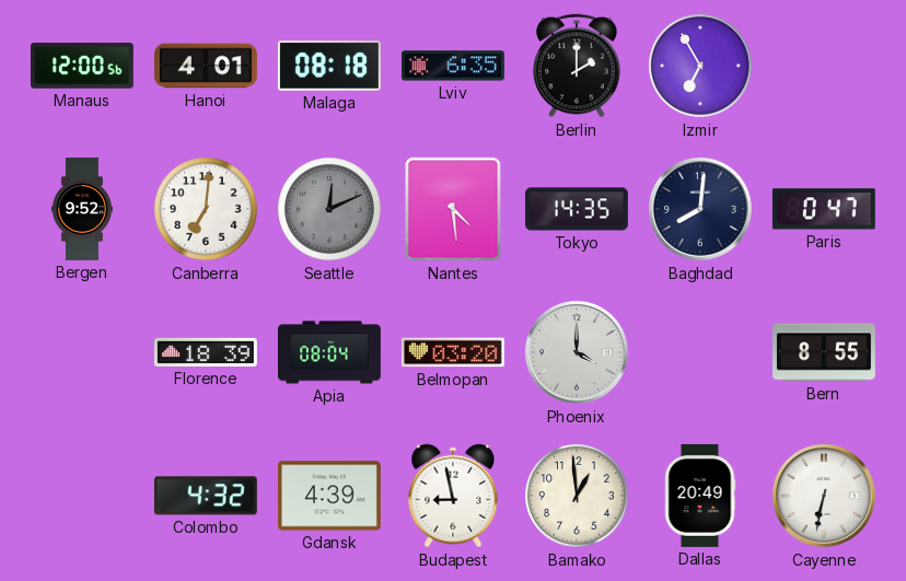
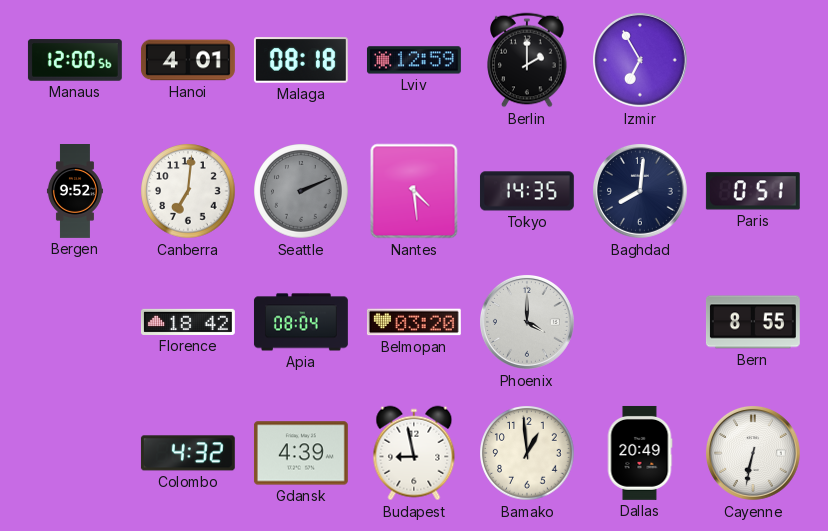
Lviv: 6:35 -> 12:59 (414, 60)
Seattle: 12:11 -> 2:11 (301, 191)
Paris: 0:47 -> 0:51 (753, 191)
Florence: 18:39 -> 18:42 (188, 322)
